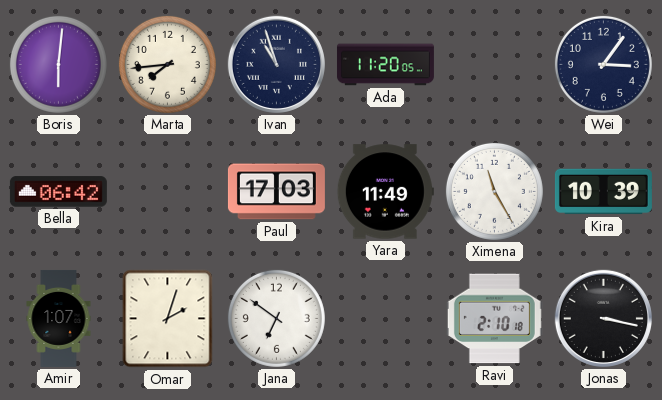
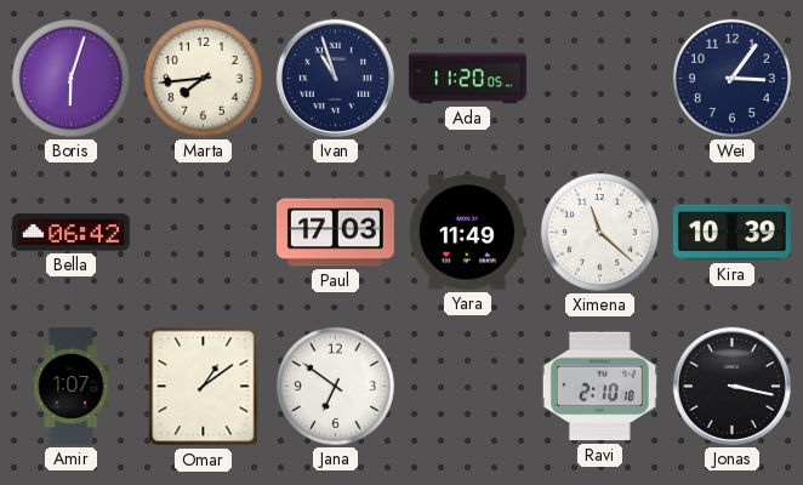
Boris: 6:01 -> 6:03 (70, 78)
Ximena: 11:25 -> 11:22 (599, 232)
Omar: 2:03 -> 1:09 (204, 387)
